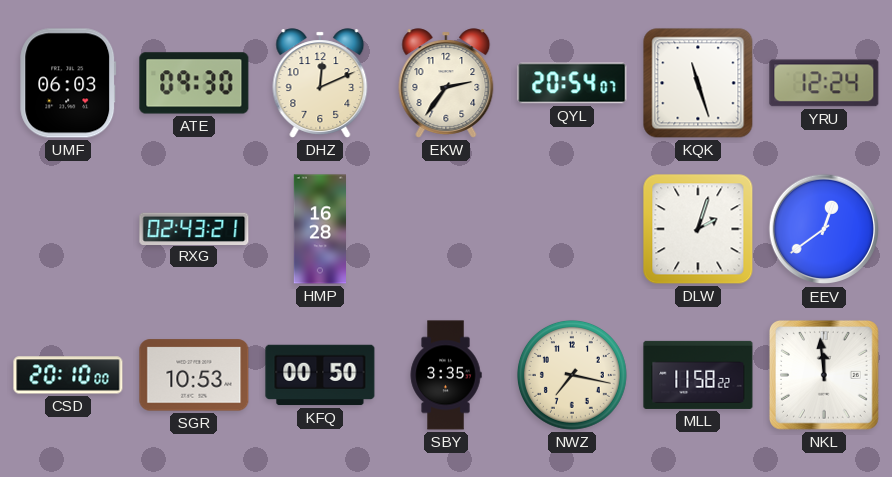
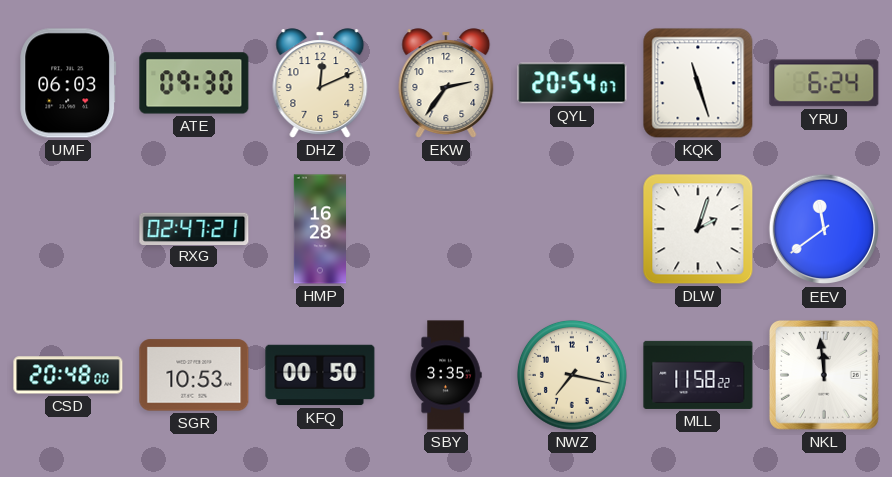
YRU: 12:24 -> 6:24 (824, 83)
RXG: 02:43 -> 02:47 (194, 228)
EEV: 12:39 -> 11:39 (824, 229)
CSD: 20:10 -> 20:48 (68, 375)
